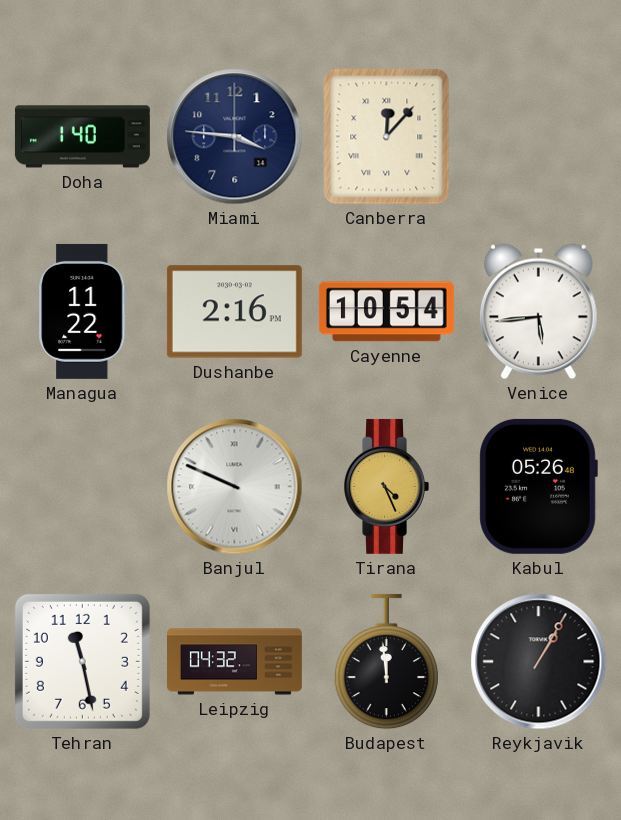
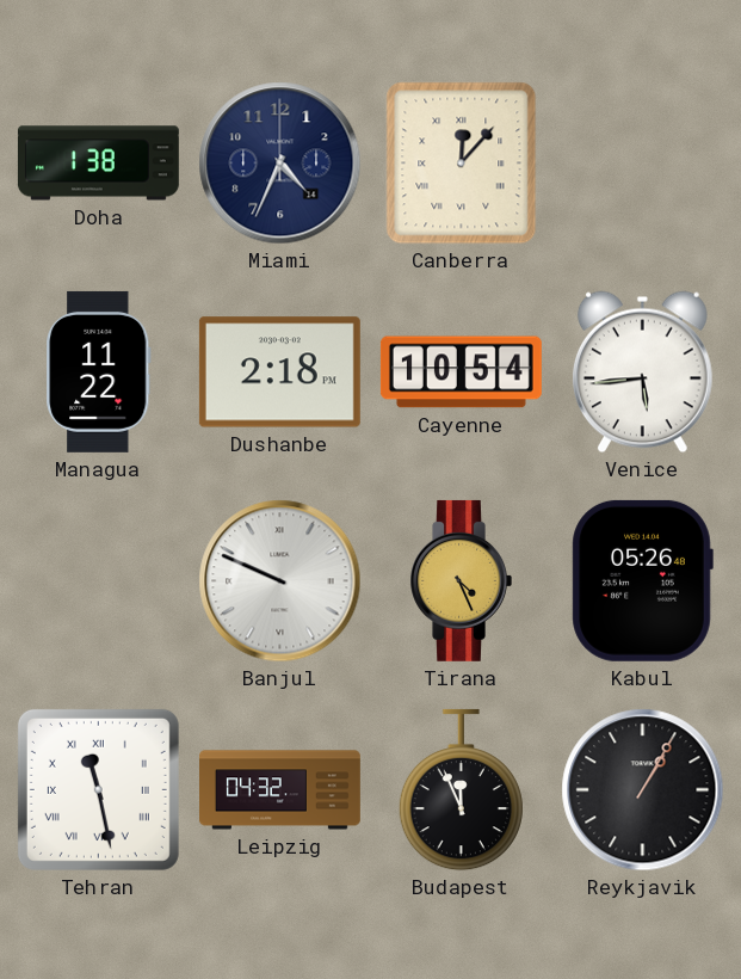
Doha: 1:40 -> 1:38 (98, 164)
Miami: 3:46 -> 4:34 (280, 164)
Dushanbe: 2:16 -> 2:18 (279, 372)
Tehran numerals: Arabic -> Roman (98, 789)
Budapest: 11:59 -> 11:56 (461, 790)
